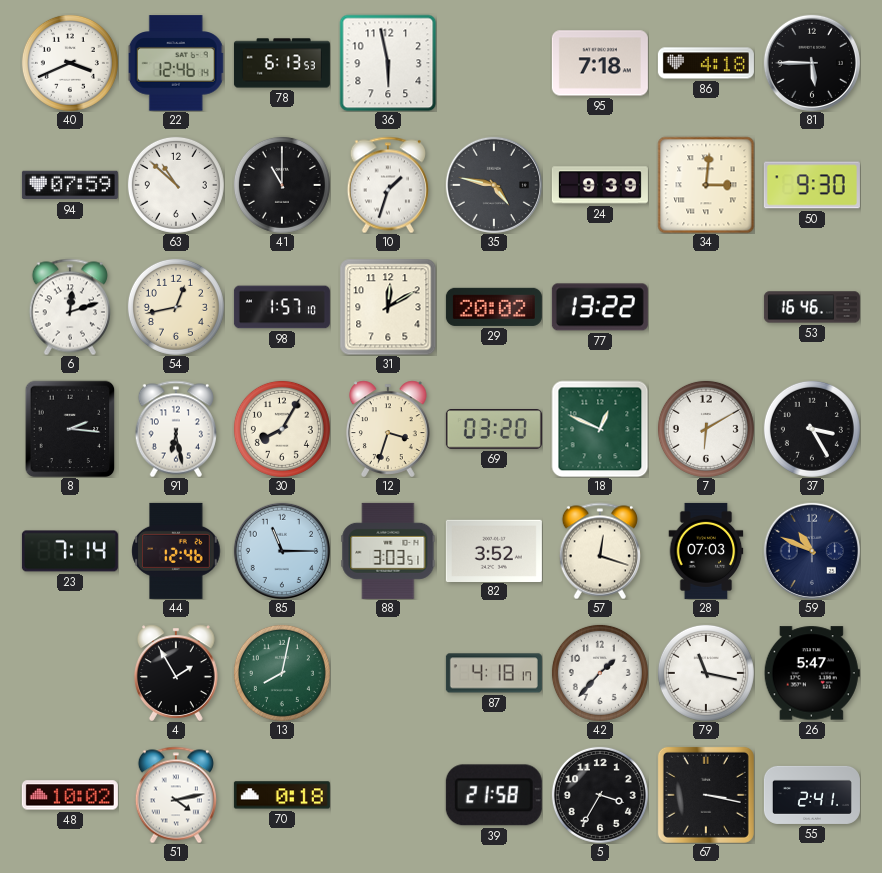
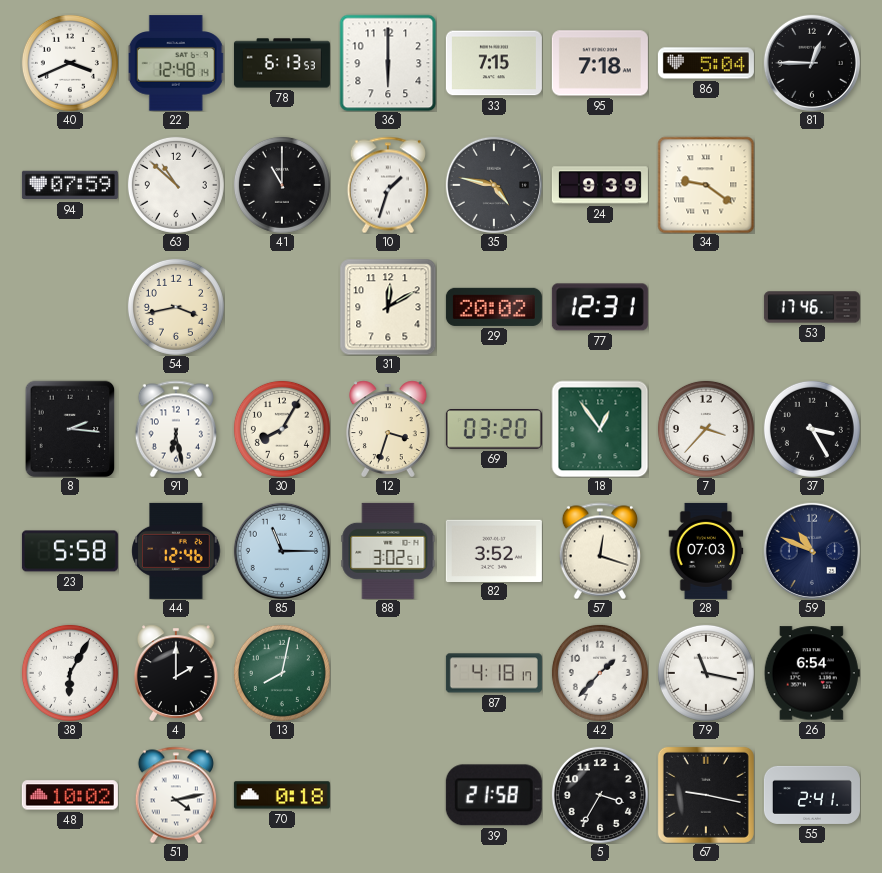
22: 12:46 -> 12:48 (176, 63)
36: 5:58 -> 6:00 (388, 63)
33: none -> 7:15 (494, 63)
86: 4:18 -> 5:04 (706, 63)
81: 5:45 -> 12:45 (812, 63)
34: 3:01 -> 9:21 (706, 185)
50: 9:30 -> none (812, 185)
6: 12:12 -> none (70, 307)
54: 12:43 -> 3:43 (176, 307)
98: 1:57 -> none (282, 307)
77: 13:22 -> 12:31 (600, 307)
53: 16:46 -> 17:46 (812, 307)
18: 12:49 -> 12:54 (600, 429)
7: 6:10 -> 3:37 (706, 429)
23: 7:14 -> 5:58 (70, 551)
88: 3:03 -> 3:02 (388, 551)
38: none -> 6:05 (70, 673)
4: 1:55 -> 2:00 (176, 673)
26: 5:47 -> 6:54 (812, 673)
67: 3:17 -> 9:17 (706, 795)
